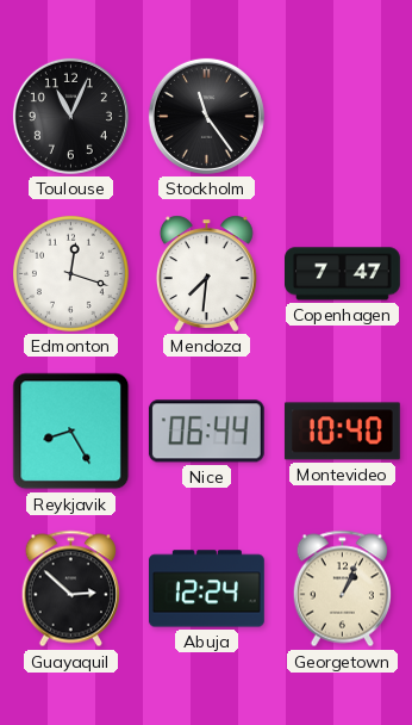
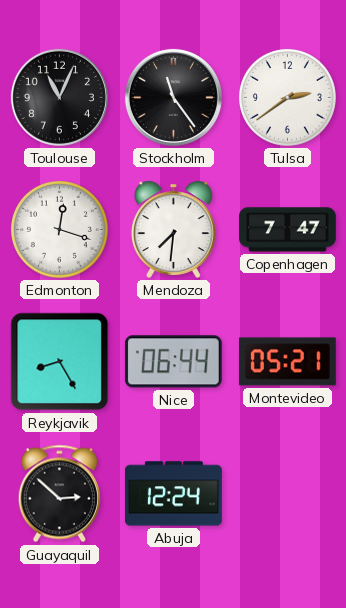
Tulsa: none -> 2:39 (287, 97)
Montevideo: 10:40 -> 05:21 (287, 362)
Georgetown: 1:04 -> none (342, 589)
